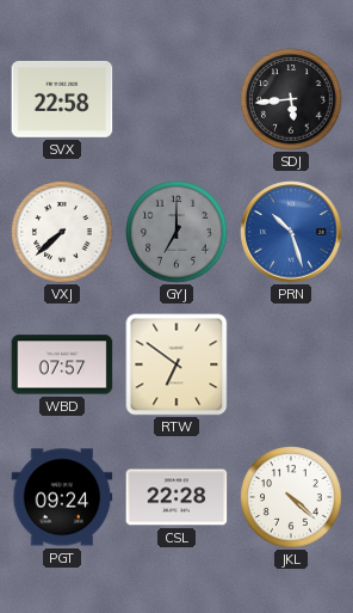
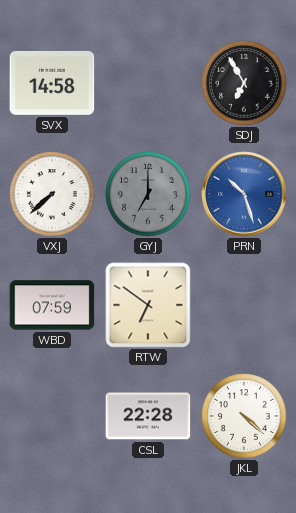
SVX: 22:58 -> 14:58 (52, 83)
SDJ: 5:44 -> 6:55 (244, 83)
WBD: 07:57 -> 07:59 (52, 305)
PGT: 09:24 -> none (62, 497)
